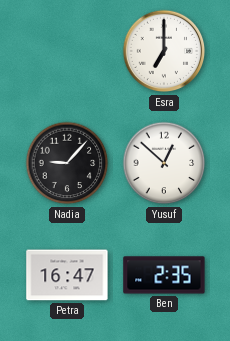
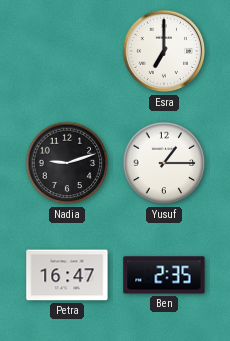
Nadia: 9:07 -> 9:12 (67, 163)
Yusuf: 12:52 -> 1:15 (164, 163)
